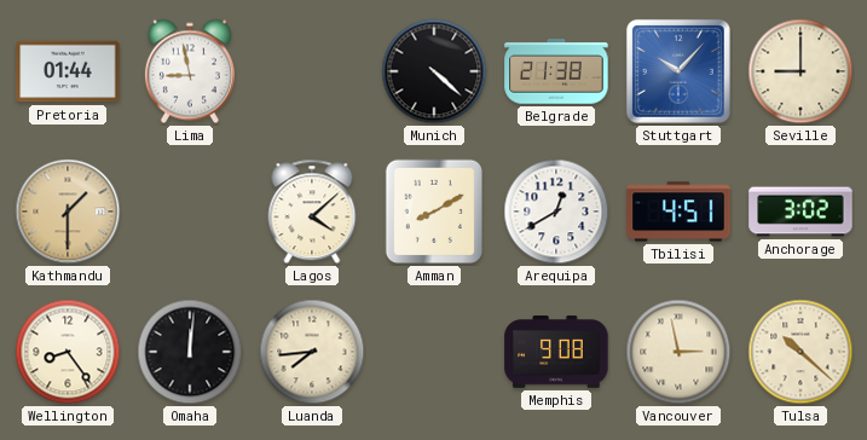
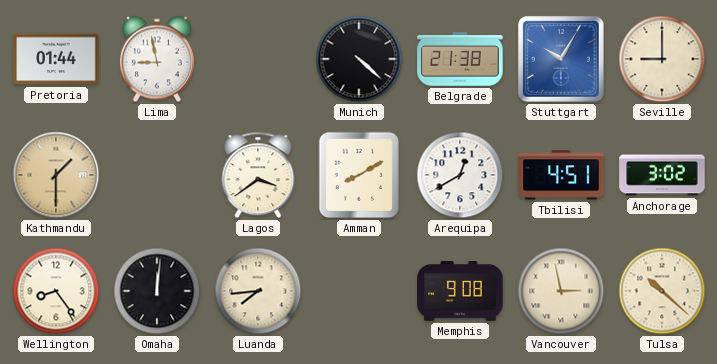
Stuttgart: 10:07 -> 10:05 (561, 59)
Lagos: 4:08 -> 3:39 (258, 175)
